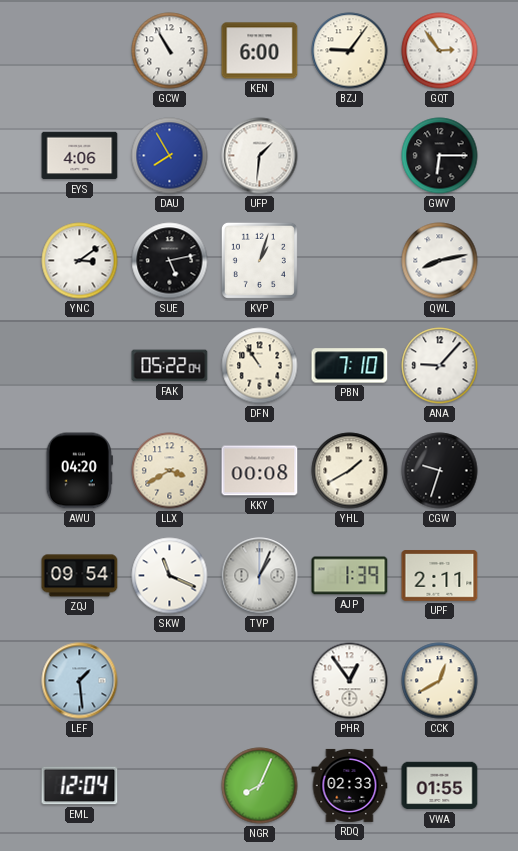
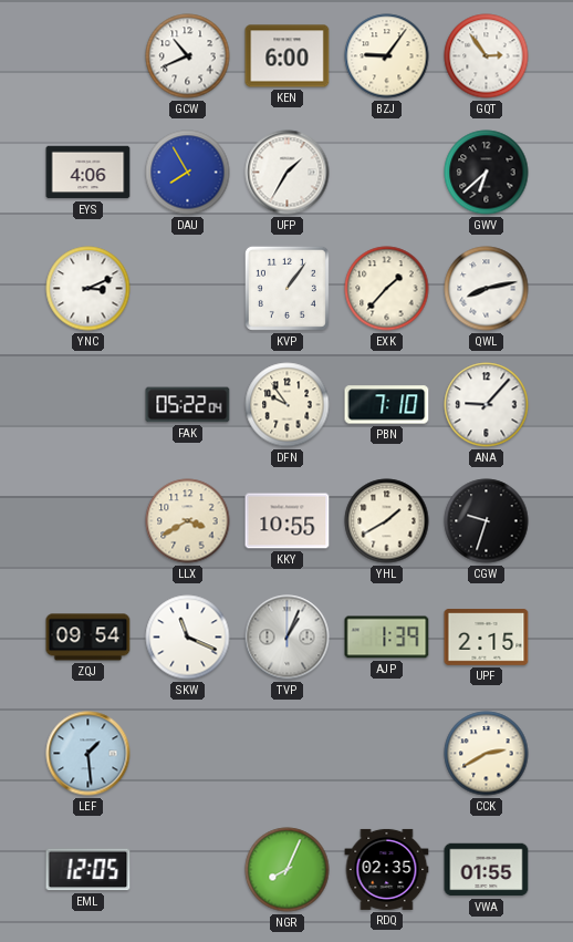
GCW: 10:55 -> 10:41 (188, 56)
UFP: 1:31 -> 1:35 (288, 173)
GWV: 6:15 -> 6:38 (487, 173)
YNC: 3:09 -> 3:11 (88, 289)
SUE: 5:13 -> none (170, 261)
KVP: 1:03 -> 1:06 (286, 288)
EXK: none -> 1:37 (387, 289)
DFN: 10:54 -> 9:54 (288, 405)
AWU: 04:20 -> none (79, 471)
KKY: 00:08 -> 10:55 (288, 521)
UPF: 2:11 -> 2:15 (487, 638)
PHR: 12:54 -> none (350, 681)
CCK: 12:40 -> 2:40 (487, 754)
EML: 12:04 -> 12:05 (88, 870)
RDQ: 02:33 -> 02:35 (387, 869)
